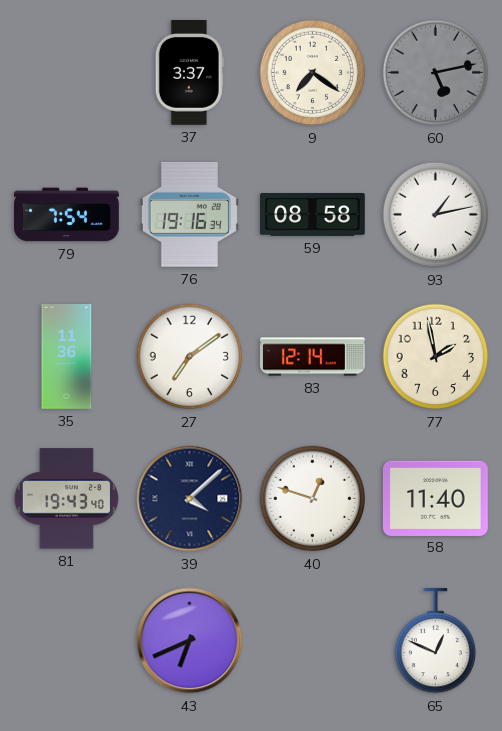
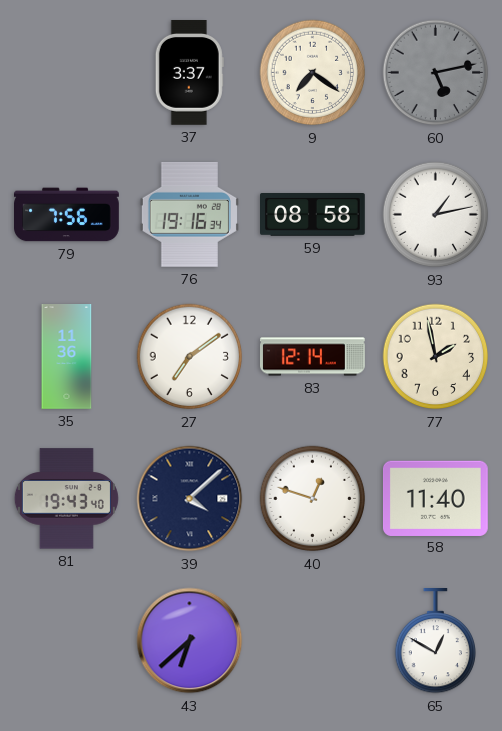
79: 7:54 -> 7:56 (67, 215)
43: 6:41 -> 6:38 (190, 641)
65: 12:49 -> 12:50 (435, 642)
